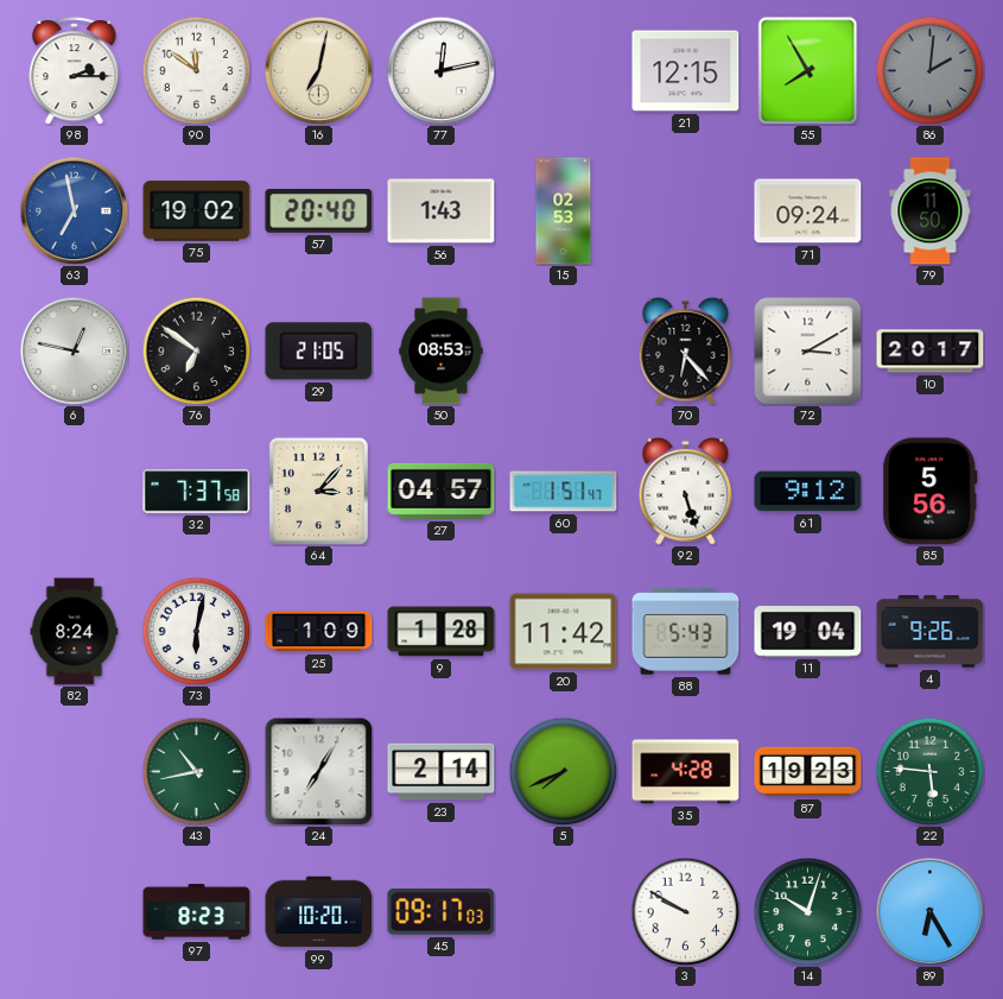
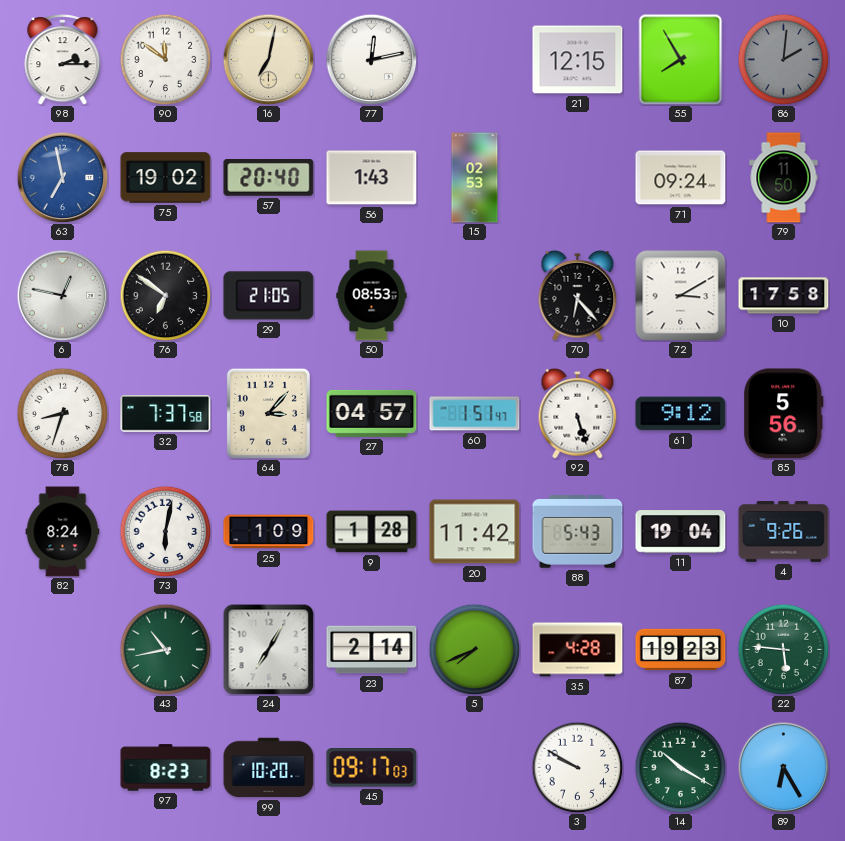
10: 20:17 -> 17:58 (784, 296)
78: none -> 8:33 (62, 413)
14: 10:03 -> 10:20 (680, 767)
